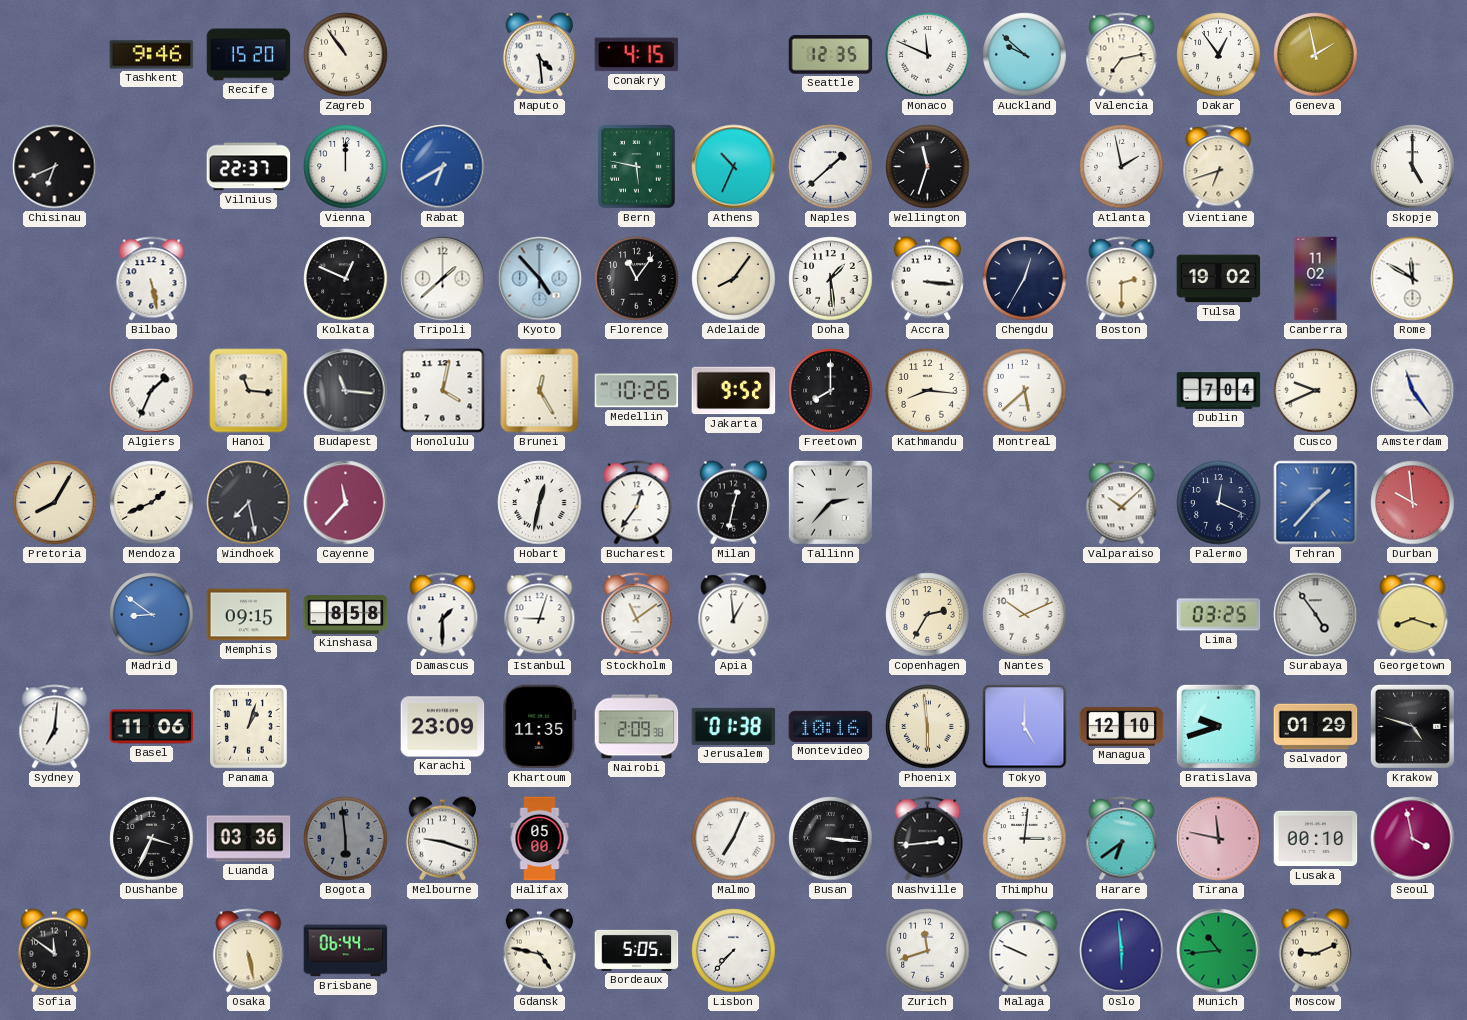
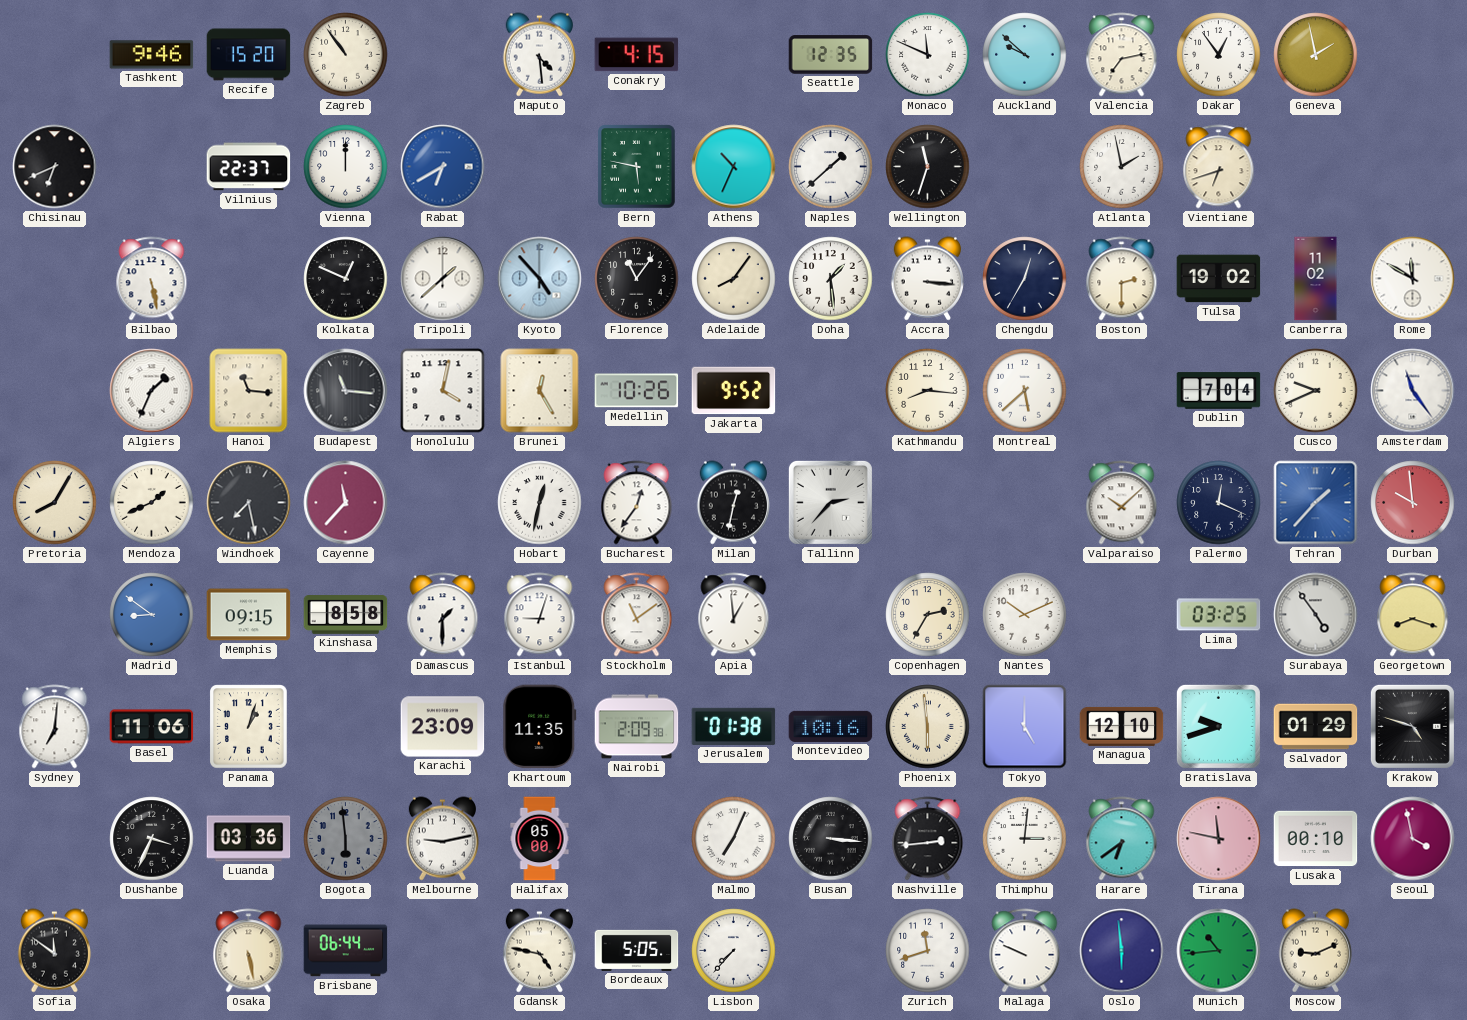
Skopje: 5:00 -> none (1413, 167)
Freetown: 8:00 -> none (831, 391)
Melbourne: 9:18 -> 9:13 (442, 839)
